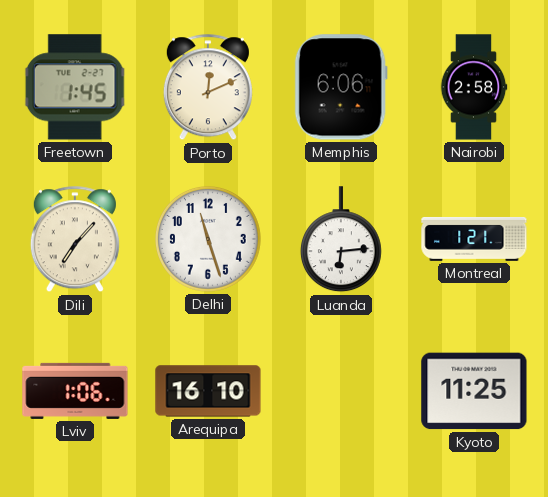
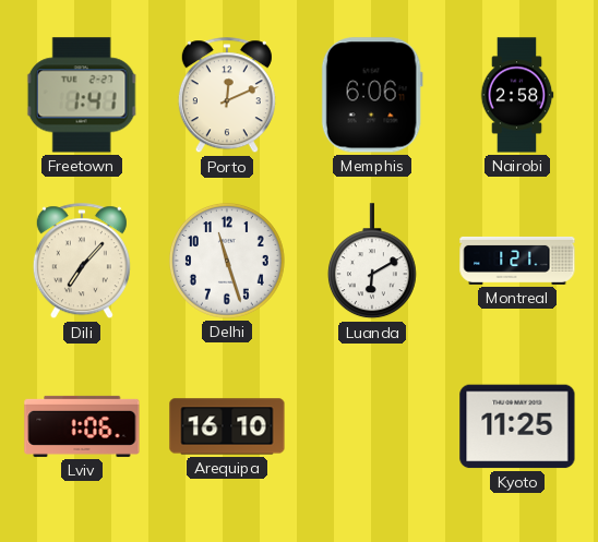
Freetown: 1:45 -> 1:41 (82, 95)
Luanda: 6:14 -> 6:10 (372, 262)
